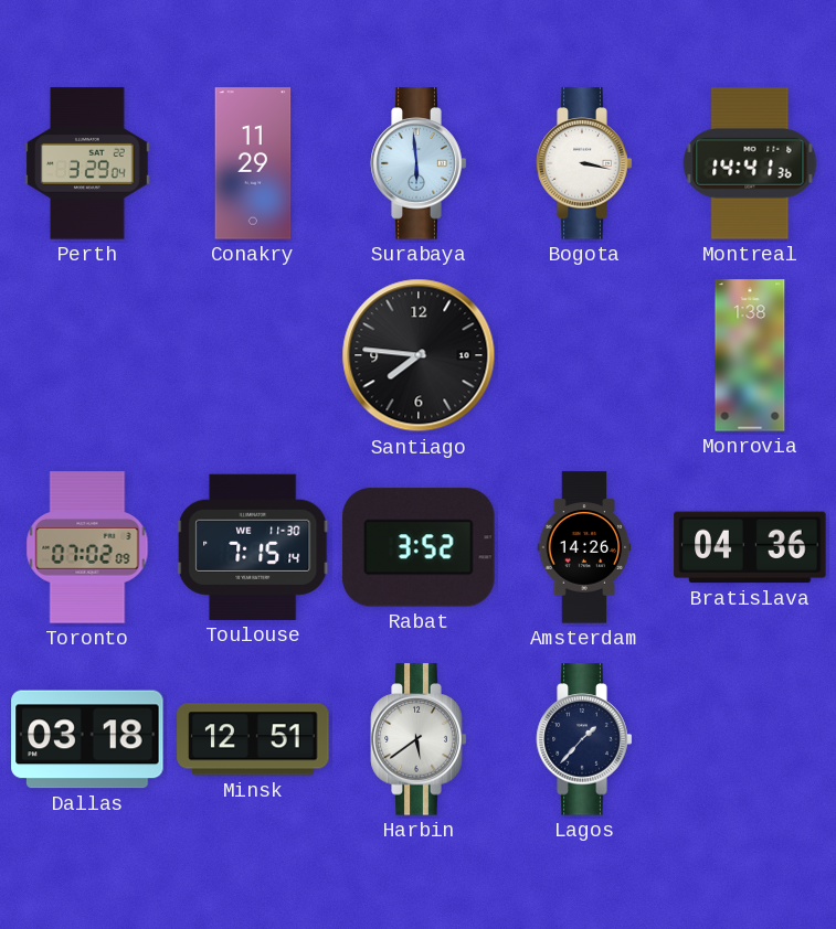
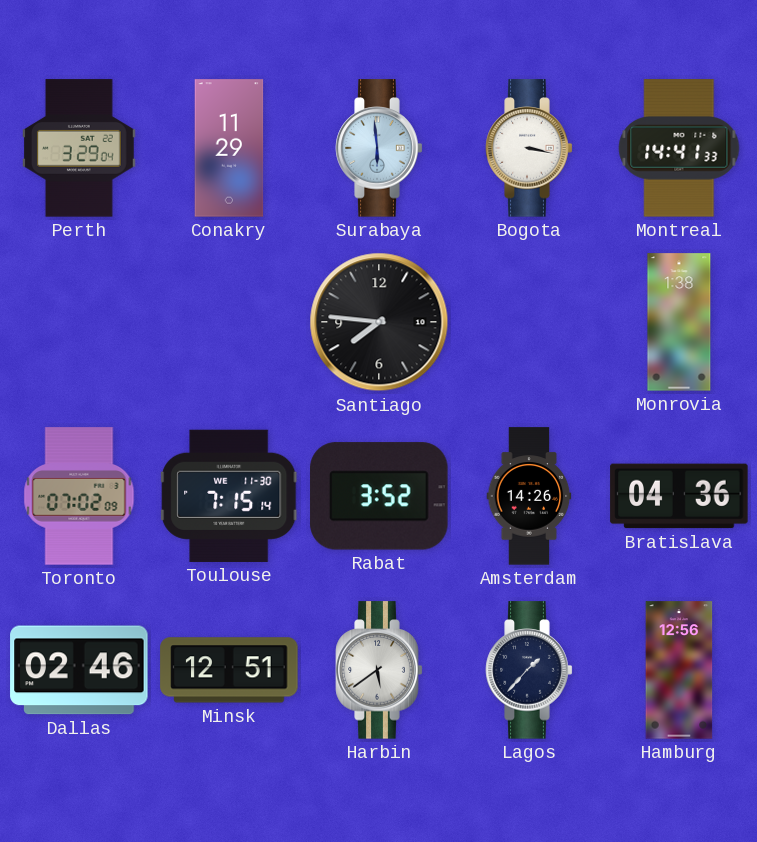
Montreal: 14:41:36 -> 14:41:33 (679, 148)
Dallas: 03:18 -> 02:46 (79, 670)
Hamburg: none -> 12:56 (679, 670)
